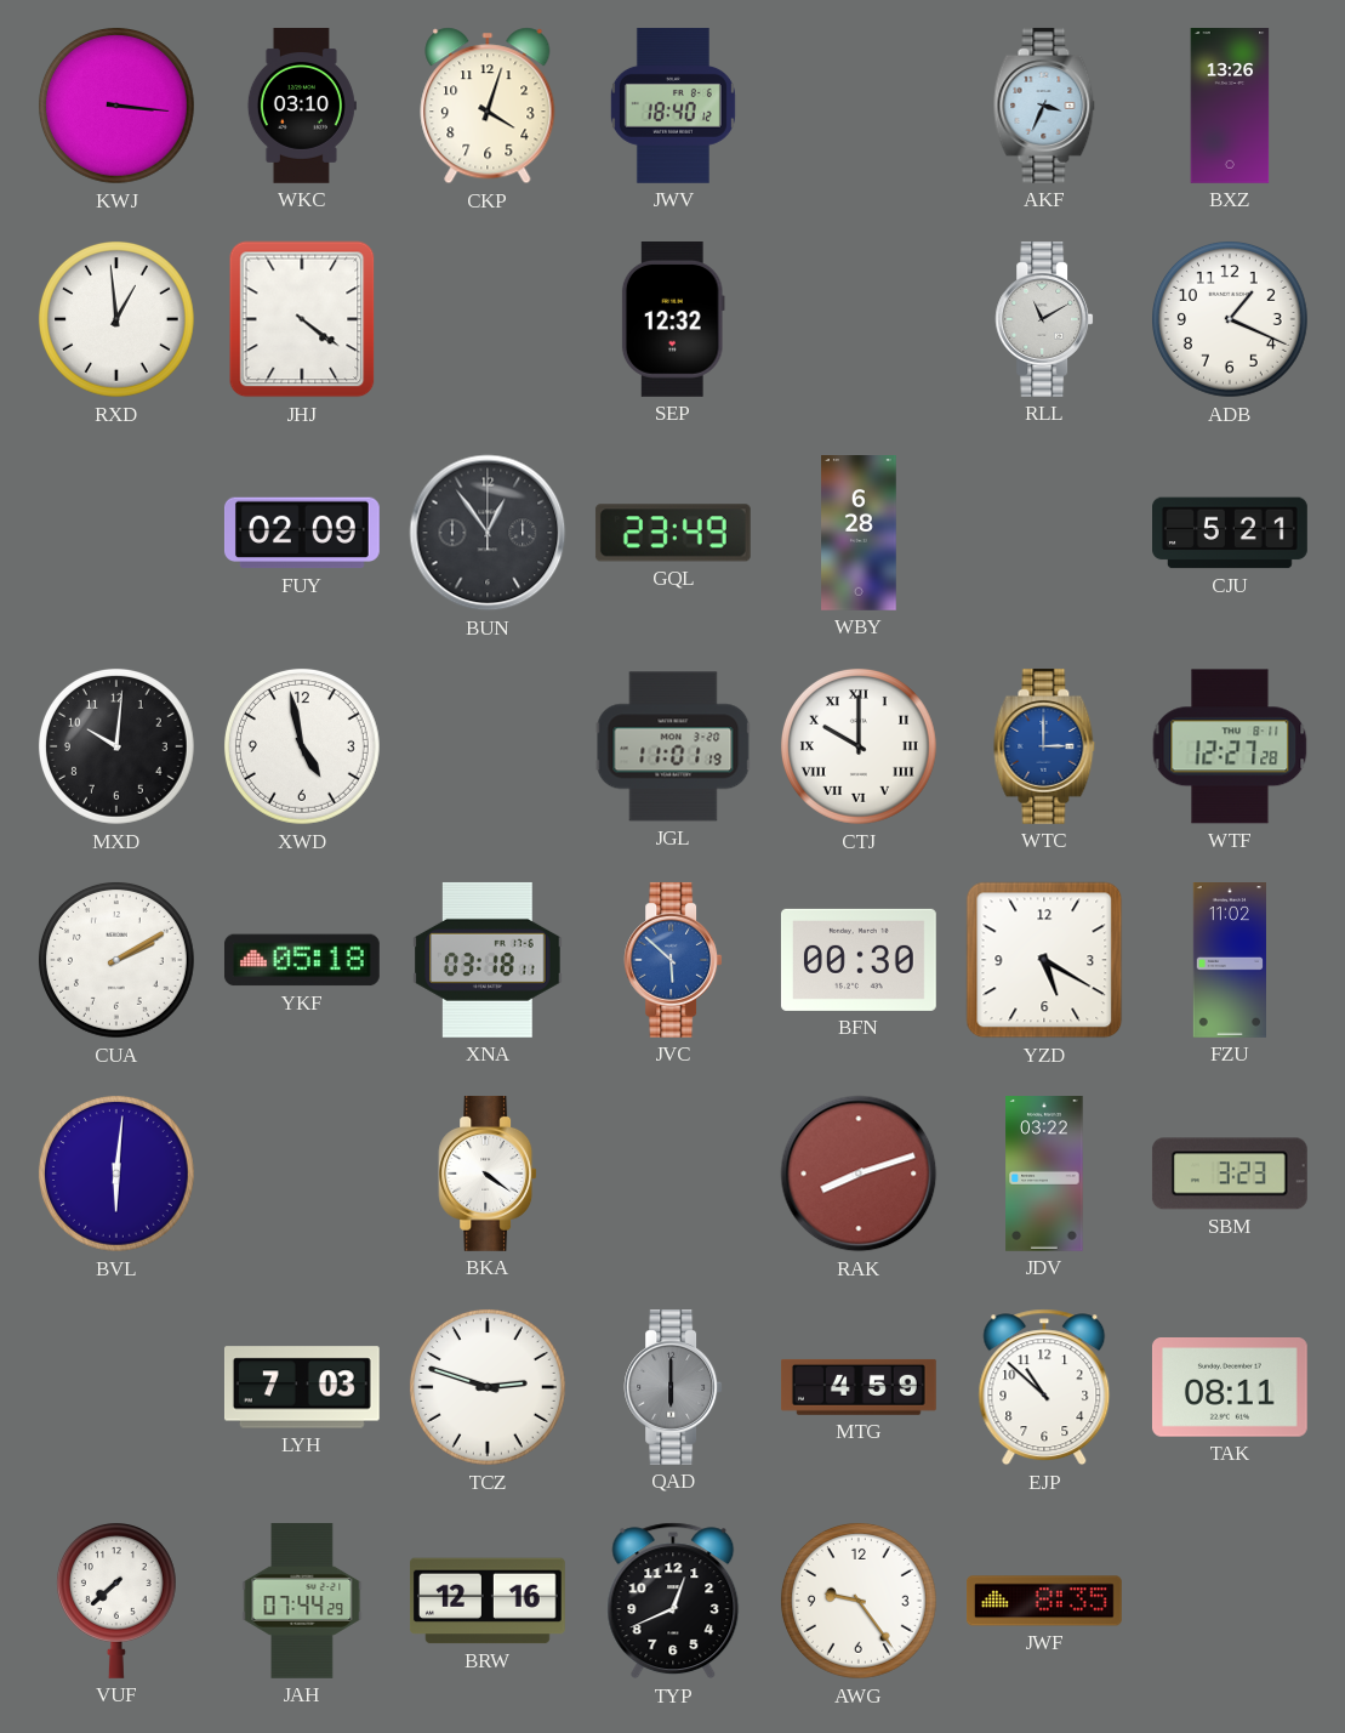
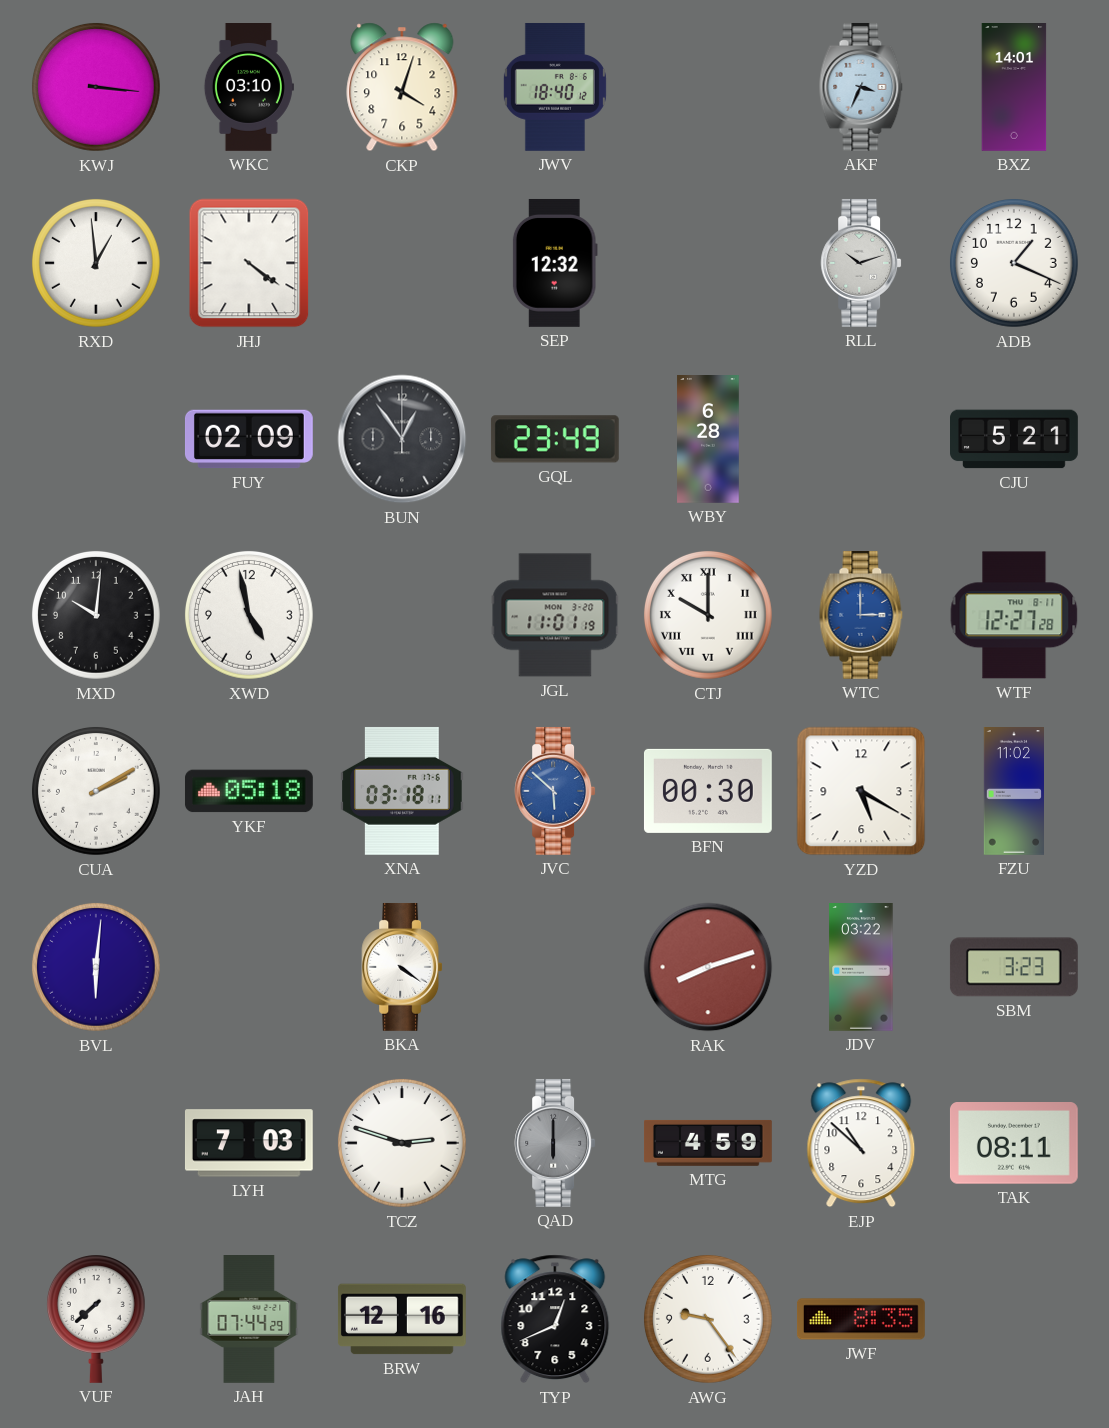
BXZ: 13:26 -> 14:01 (1014, 88)
RLL: 11:10 -> 10:12 (861, 263)
